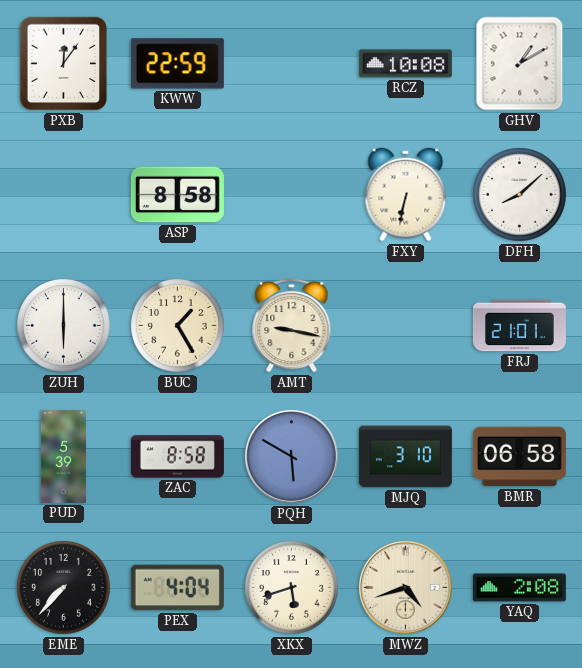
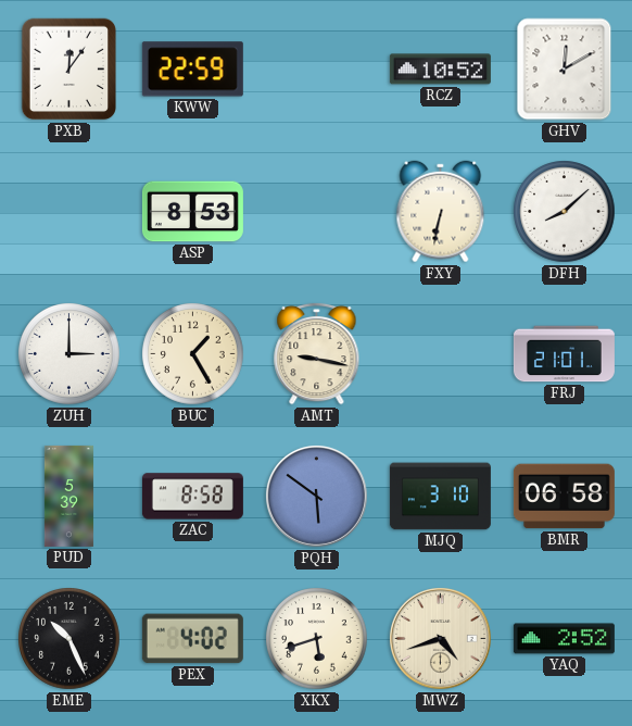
RCZ: 10:08 -> 10:52 (440, 70)
GHV: 1:10 -> 12:10 (565, 70)
ASP: 8:58 -> 8:53 (192, 212)
ZUH: 6:00 -> 3:00 (69, 354)
PQH: 5:50 -> 5:51 (316, 496)
EME: 7:37 -> 10:26 (69, 639)
PEX: 4:04 -> 4:02 (192, 639)
YAQ: 2:08 -> 2:52 (564, 639)
